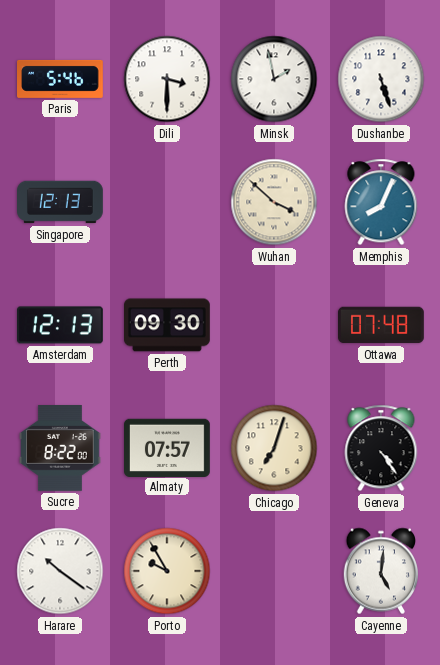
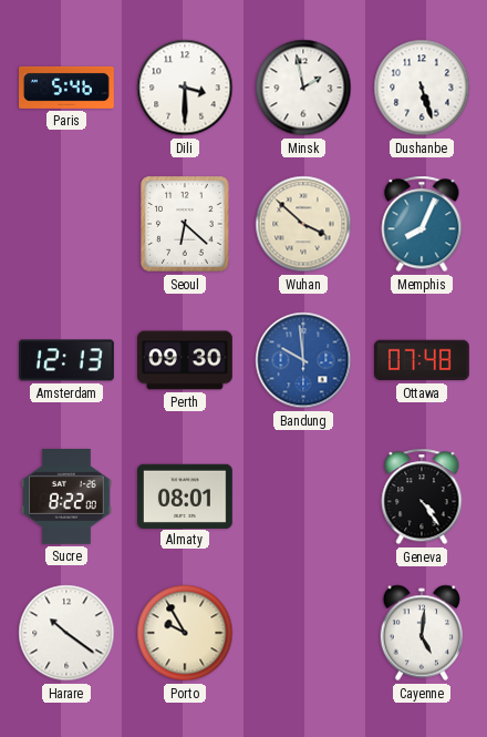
Singapore: 12:13 -> none (61, 202)
Seoul: none -> 6:22 (185, 224)
Bandung: none -> 9:59 (303, 360)
Almaty: 07:57 -> 08:01 (186, 495)
Chicago: 7:03 -> none (274, 448)
